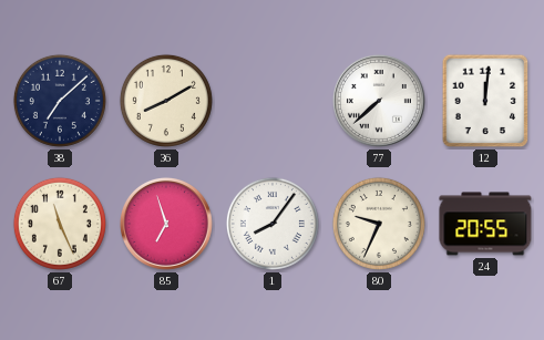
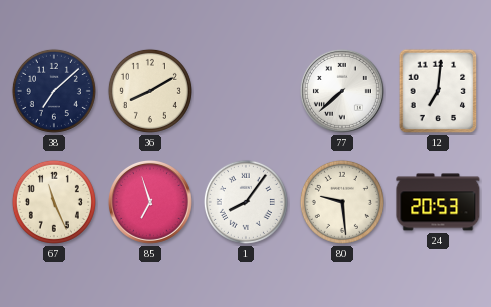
12: 12:01 -> 7:01 (438, 91)
80: 9:34 -> 9:29 (342, 202)
24: 20:55 -> 20:53 (438, 202)
